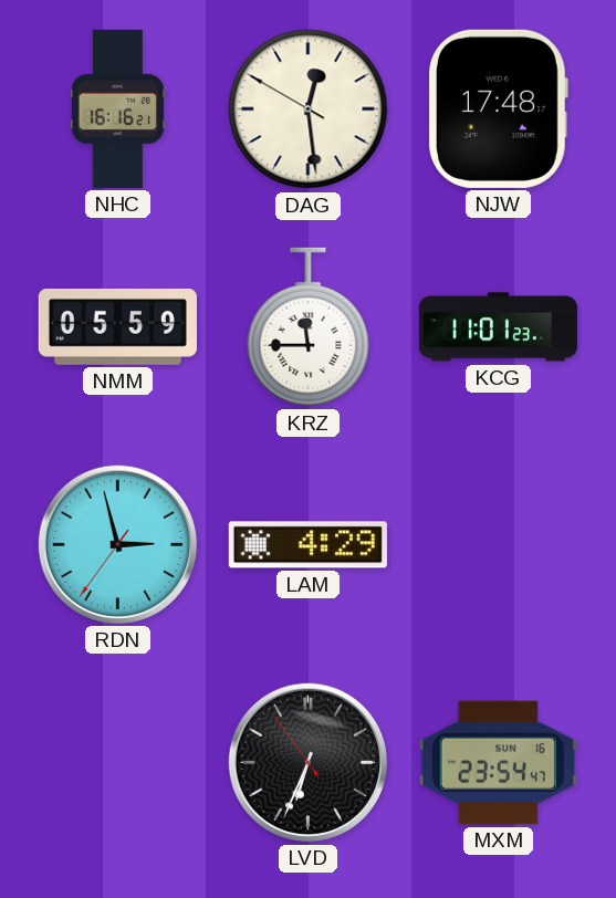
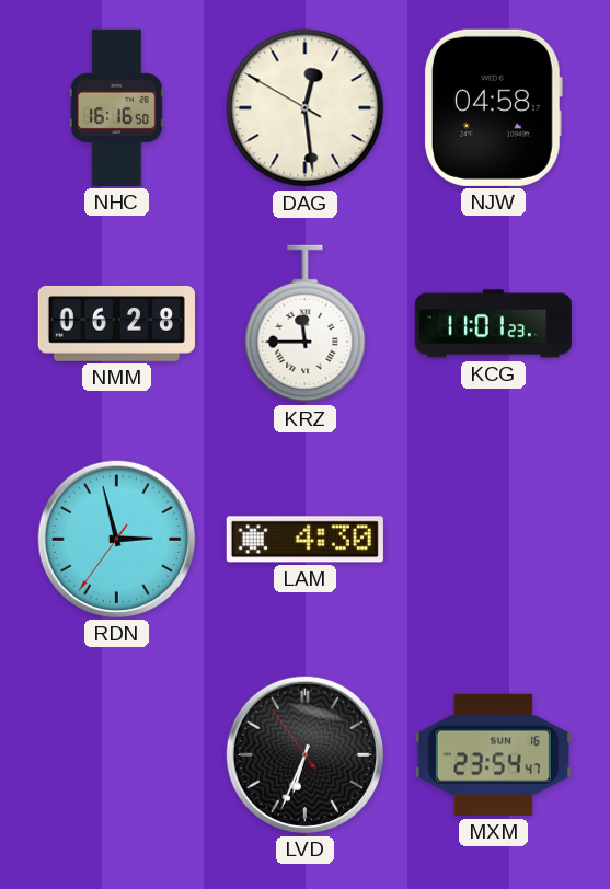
NHC: 16:16:21 -> 16:16:50 (116, 107)
NJW: 17:48 -> 04:58 (493, 107)
NMM: 05:59 -> 06:28 (116, 323)
LAM: 4:29 -> 4:30 (304, 540)
